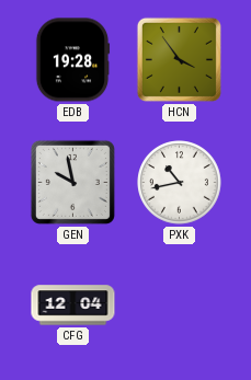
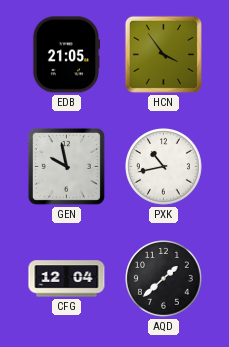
EDB: 19:28 -> 21:05 (66, 55)
AQD: none -> 1:38 (164, 279)
